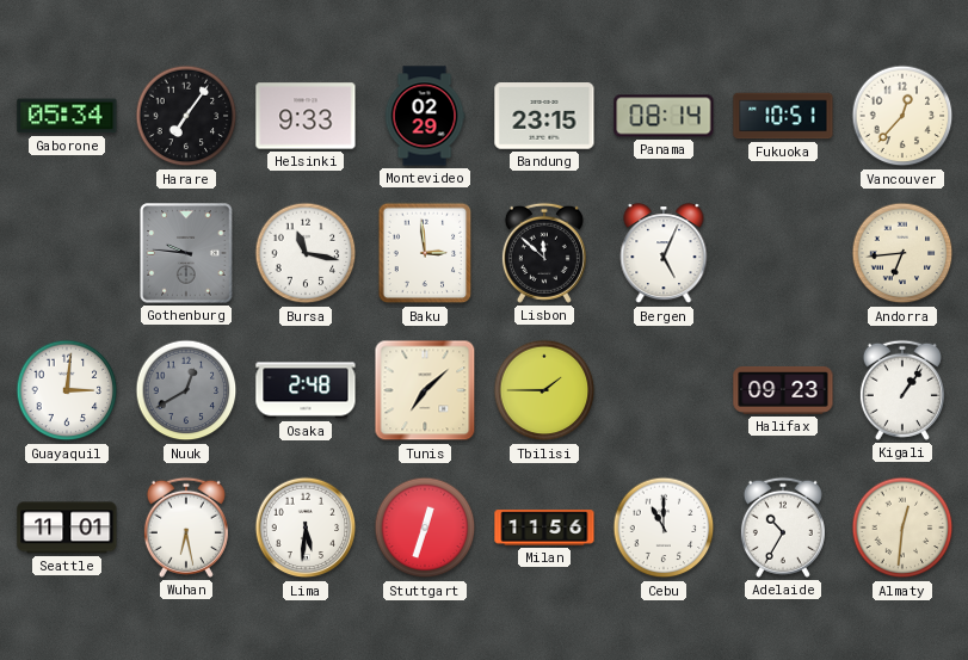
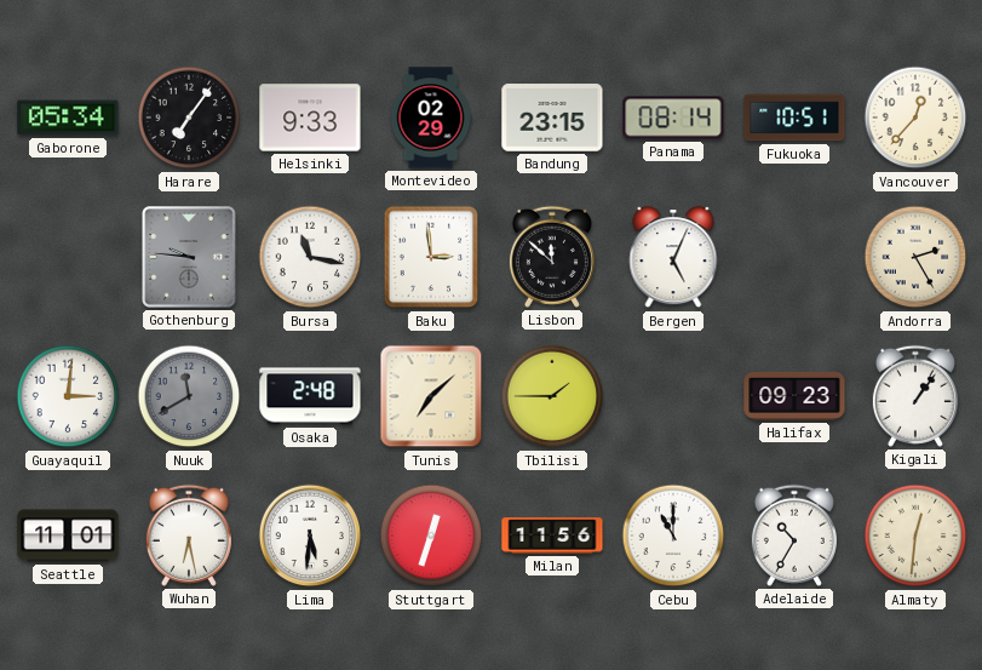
Andorra: 6:44 -> 2:25 (915, 257)
Nuuk: 12:40 -> 11:40 (189, 396)
